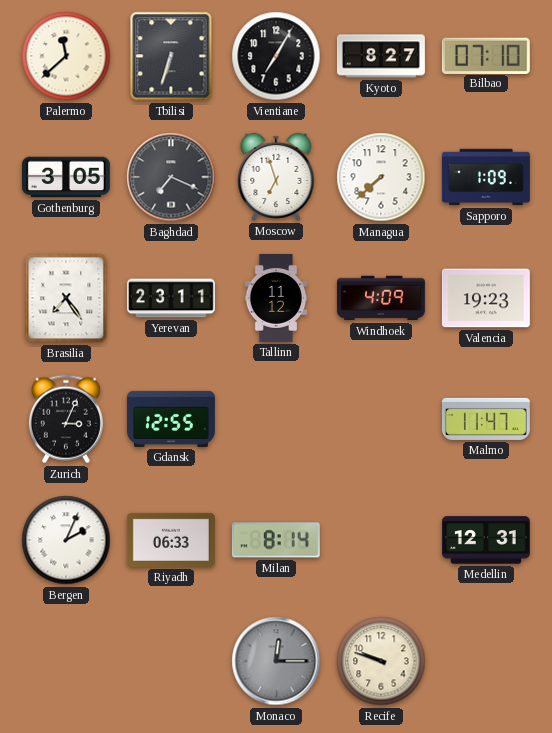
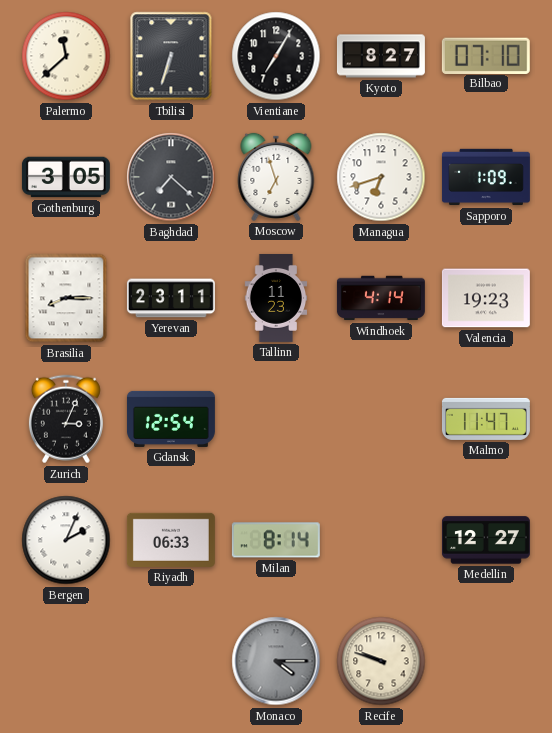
Baghdad: 7:19 -> 7:22 (171, 177)
Managua: 7:38 -> 6:42 (381, 177)
Brasilia: 7:24 -> 8:15 (66, 298)
Tallinn: 11:12 -> 11:23 (276, 298)
Windhoek: 4:09 -> 4:14 (381, 298)
Gdansk: 12:55 -> 12:54 (171, 419)
Medellin: 12:31 -> 12:27 (486, 540)
Monaco: 12:15 -> 4:15 (276, 661)
